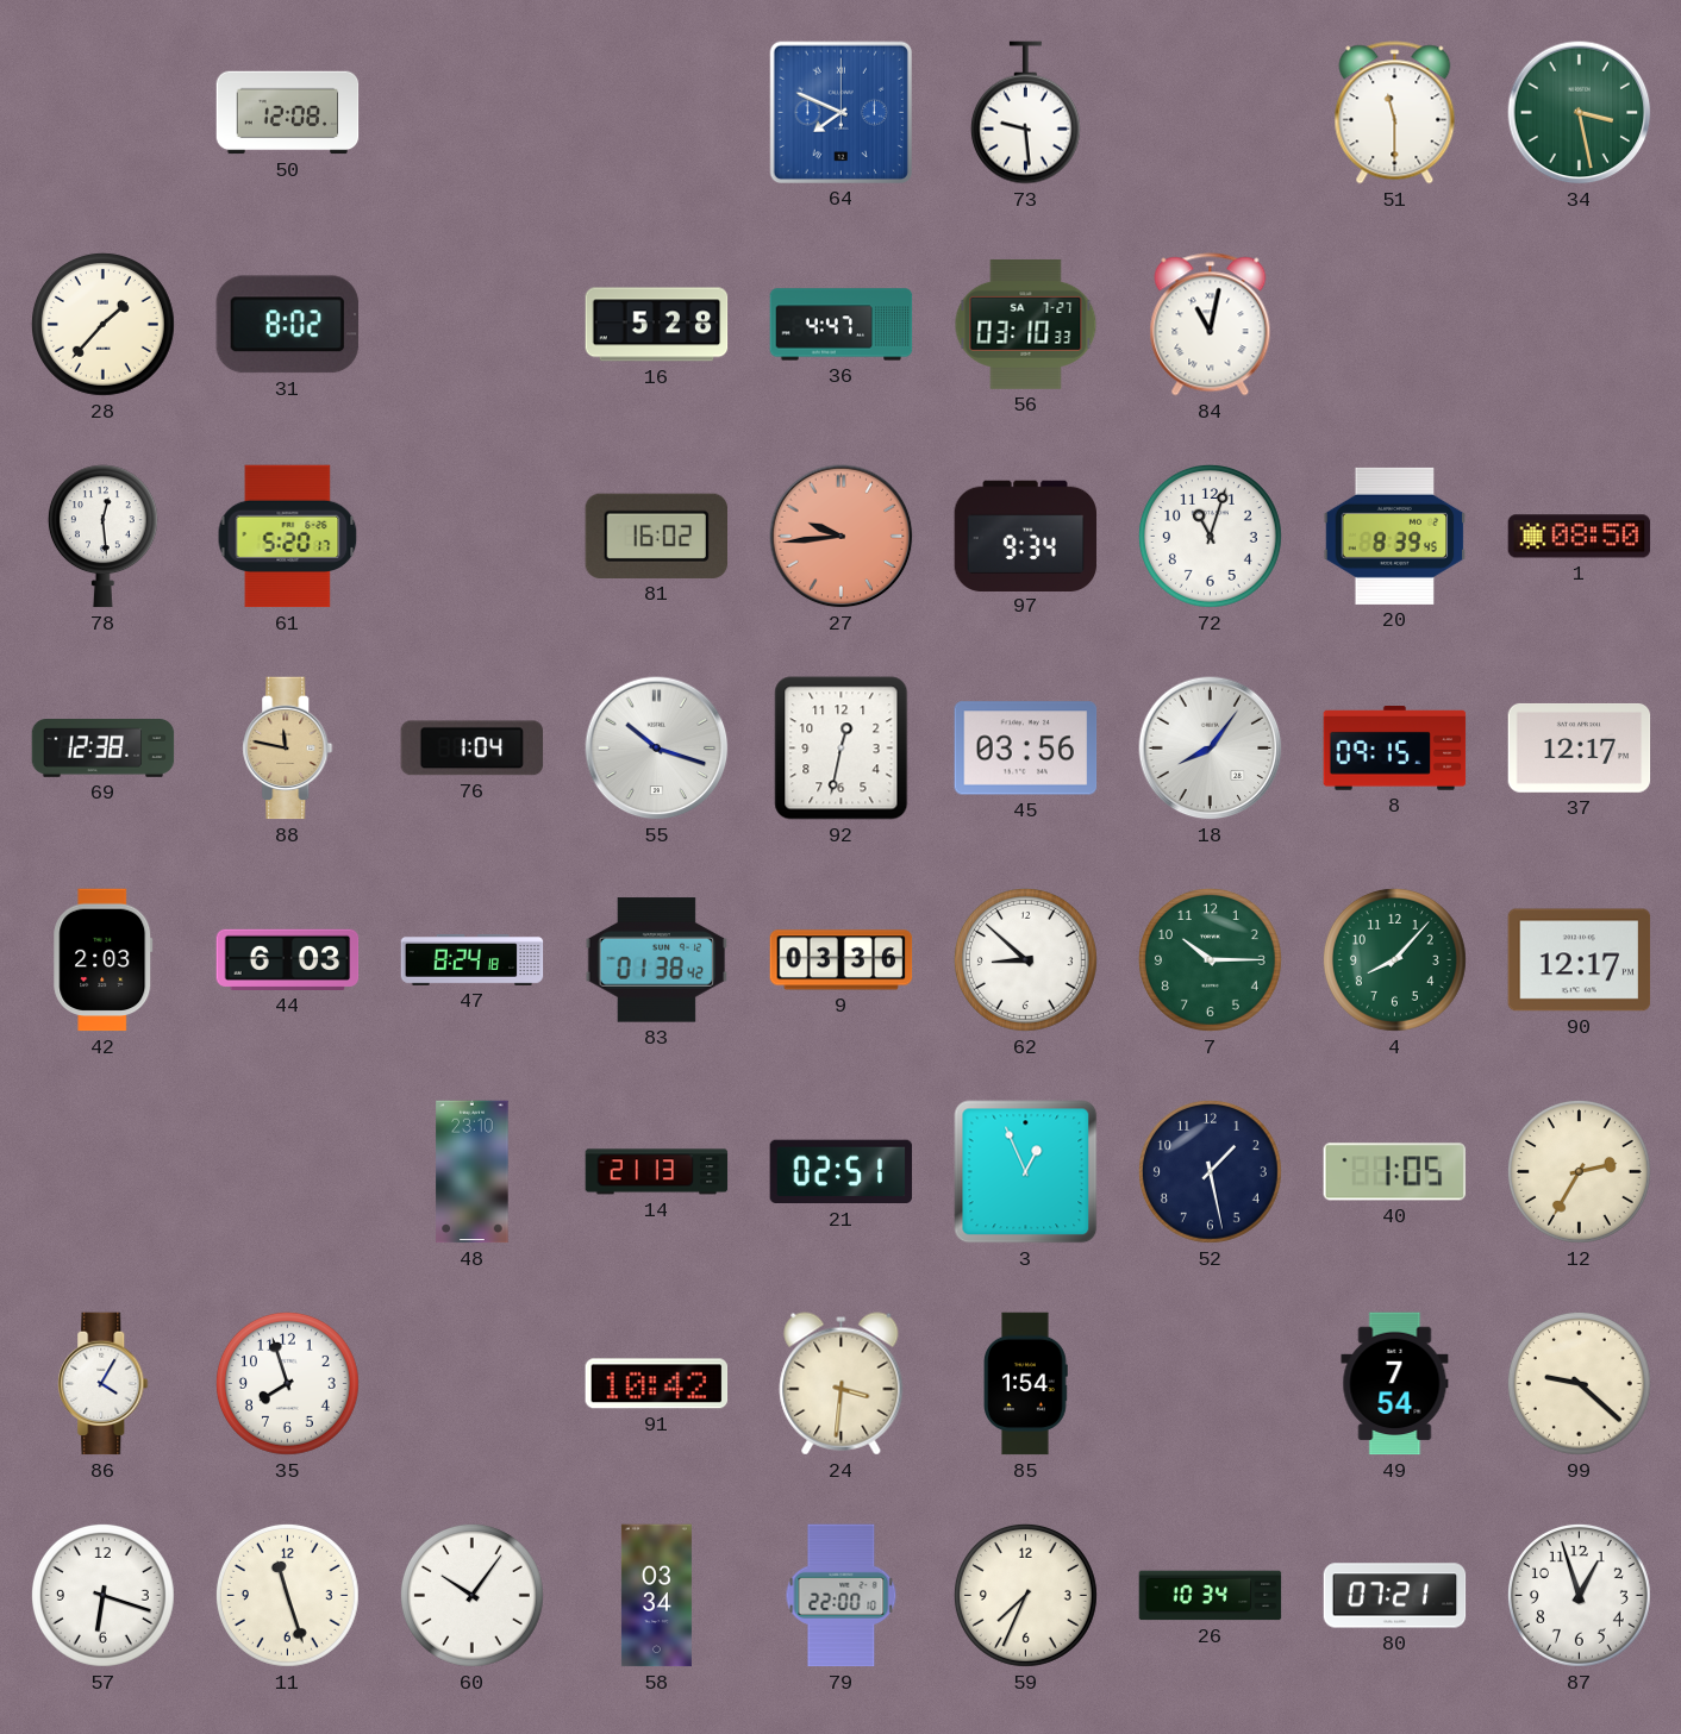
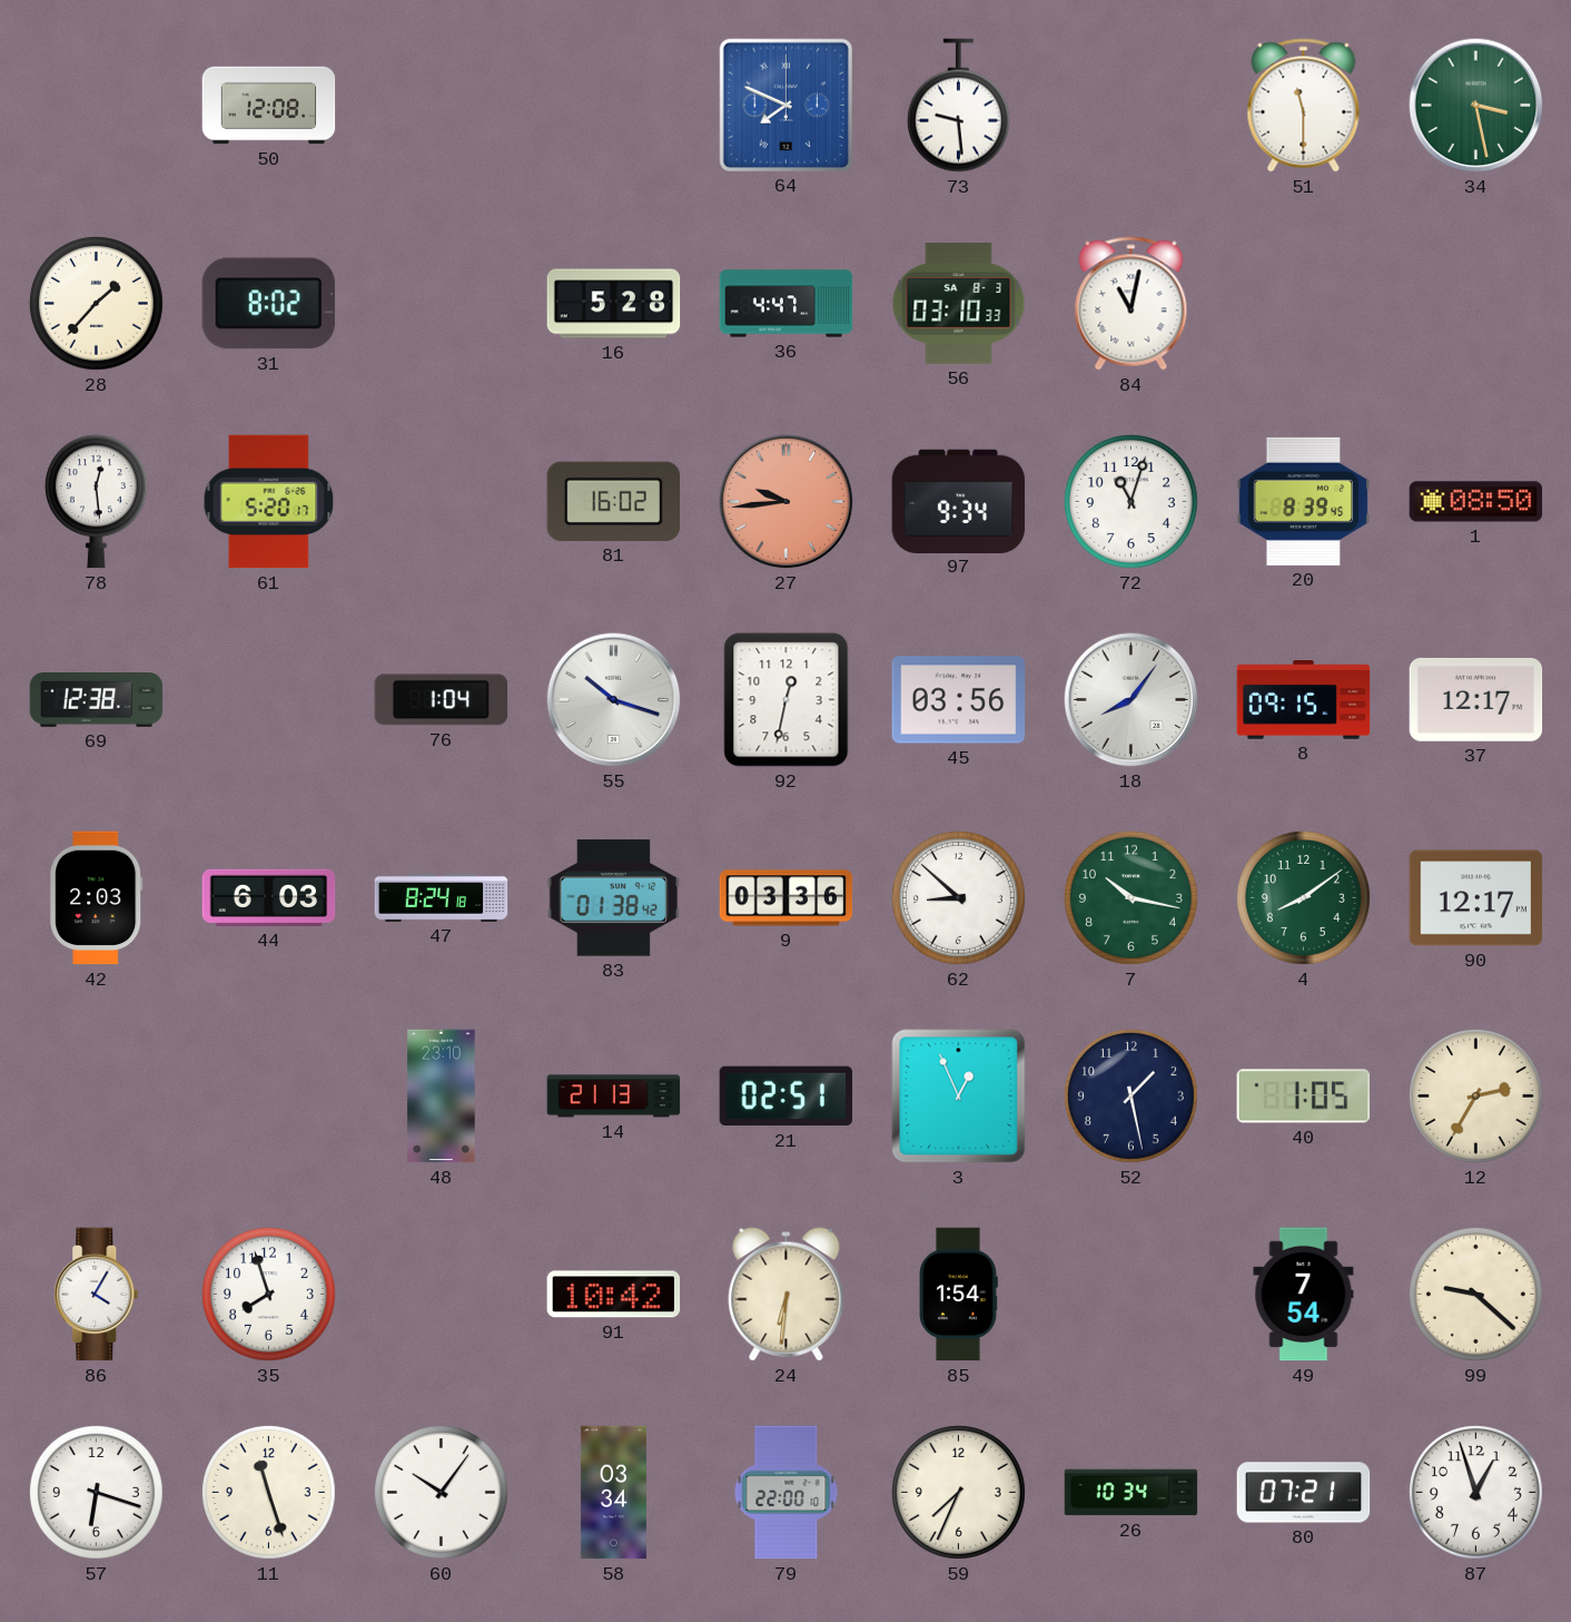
56 date: SA 7-27 -> SA 8-3 (959, 303)
88: 11:47 -> none (288, 749)
7: 10:15 -> 10:17 (1130, 897)
4: 8:07 -> 8:09 (1303, 897)
24: 3:31 -> 6:31 (787, 1295)
